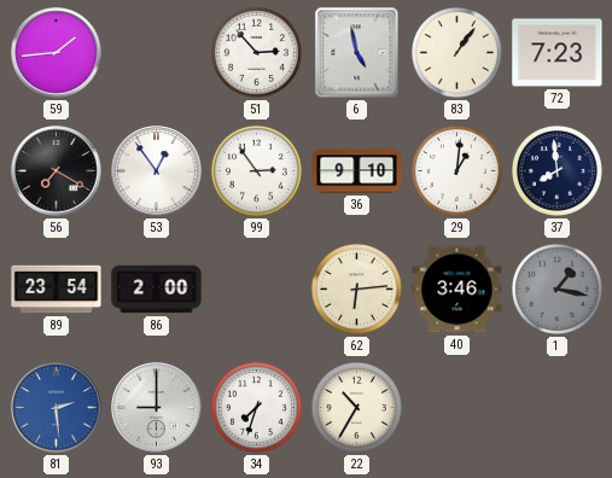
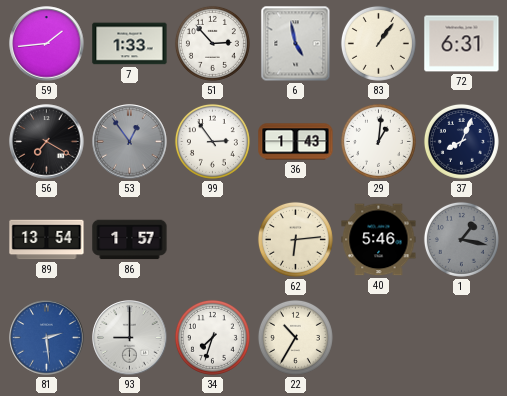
7: none -> 1:33 (130, 44)
72: 7:23 -> 6:31 (462, 44)
53 dial: white -> grey (130, 142)
36: 9:10 -> 1:43 (296, 142)
37: 7:59 -> 8:04 (461, 141)
89: 23:54 -> 13:54 (47, 240)
86: 2:00 -> 1:57 (130, 240)
40: 3:46 -> 5:46 (379, 240)
